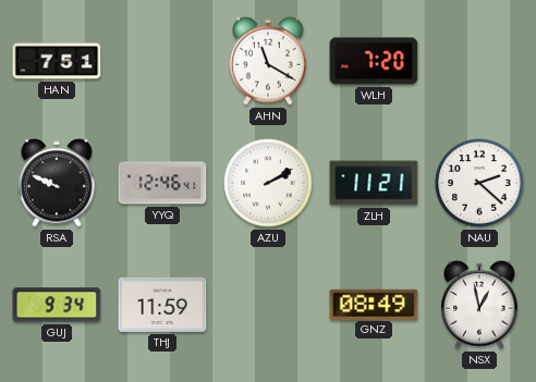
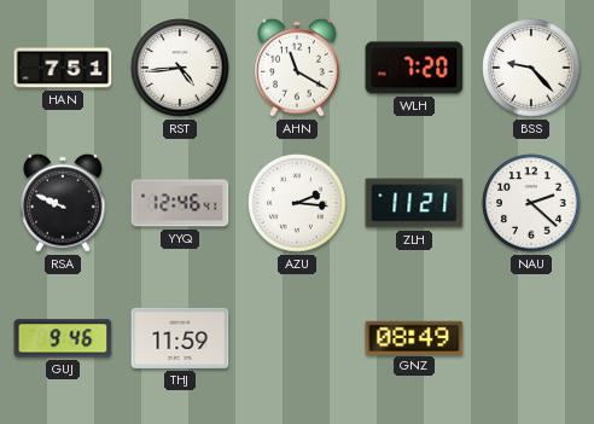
RST: none -> 4:44 (180, 68)
BSS: none -> 9:23 (531, 68)
AZU: 2:10 -> 2:16 (297, 203)
GUJ: 9:34 -> 9:46 (63, 338)
NSX: 12:58 -> none (479, 305)
